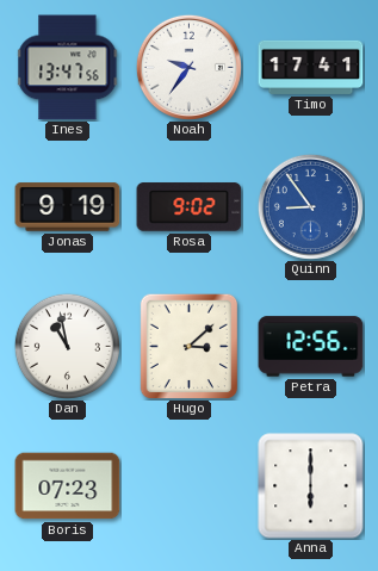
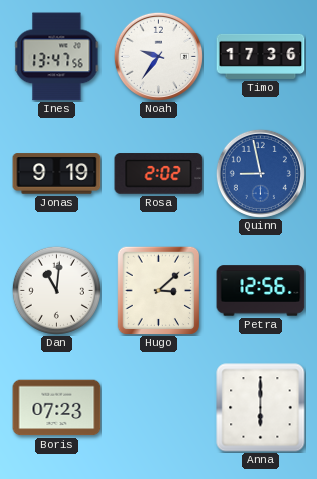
Timo: 17:41 -> 17:36 (261, 56)
Rosa: 9:02 -> 2:02 (159, 174)
Quinn: 8:54 -> 8:58 (260, 173)
Dan: 10:58 -> 11:01 (56, 290)
